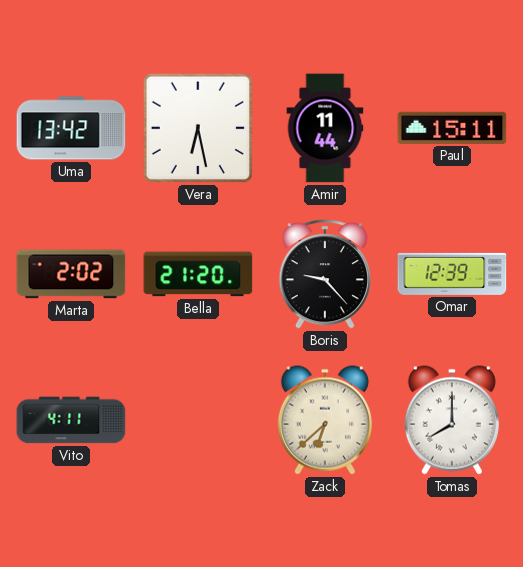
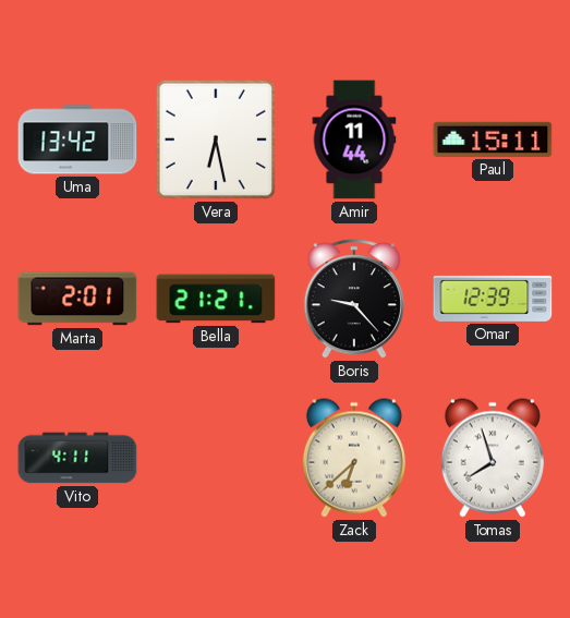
Marta: 2:02 -> 2:01 (77, 299)
Bella: 21:20 -> 21:21 (216, 299)
Tomas: 8:00 -> 7:57 (493, 458)
